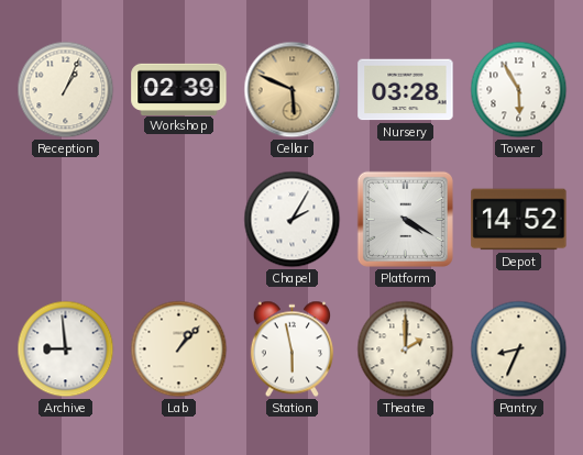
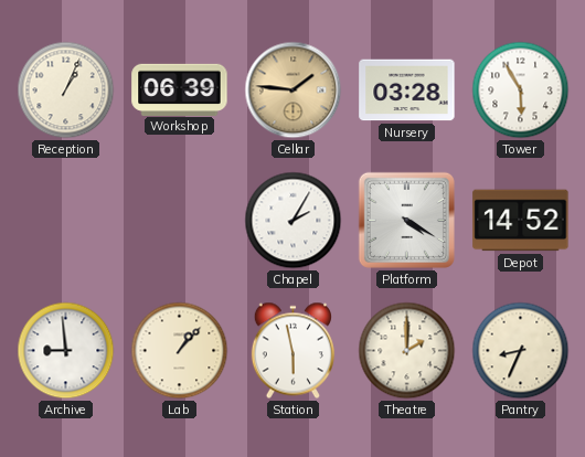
Workshop: 02:39 -> 06:39 (180, 89)
Cellar: 5:49 -> 1:46 (294, 91)
